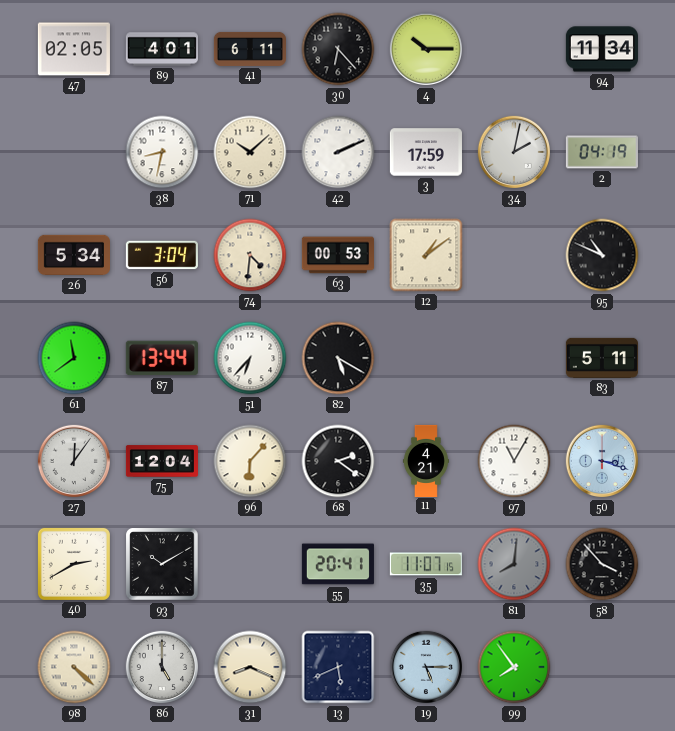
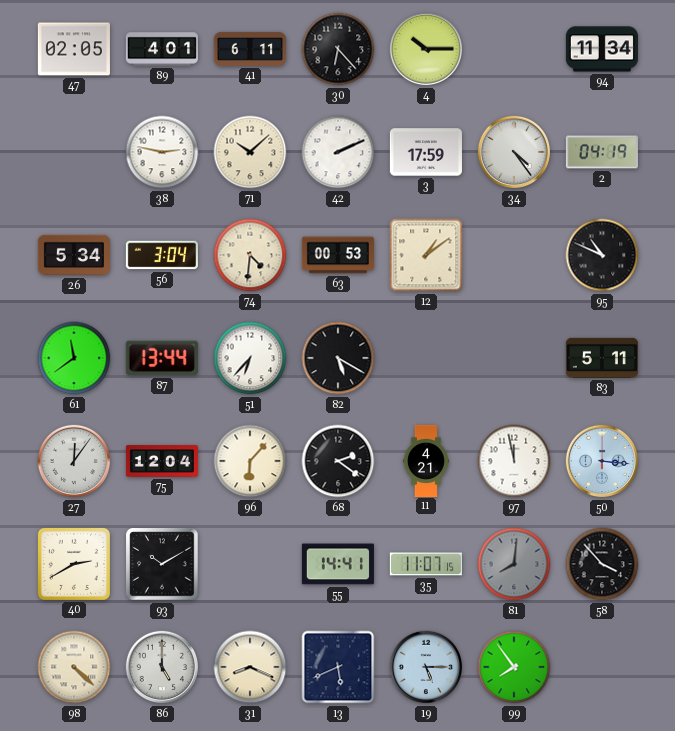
38: 8:32 -> 2:47 (162, 152)
34: 2:02 -> 4:24 (514, 152)
97: 11:05 -> 11:58 (514, 461)
50: 3:18 -> 3:16 (602, 461)
55: 20:41 -> 14:41 (338, 564)
